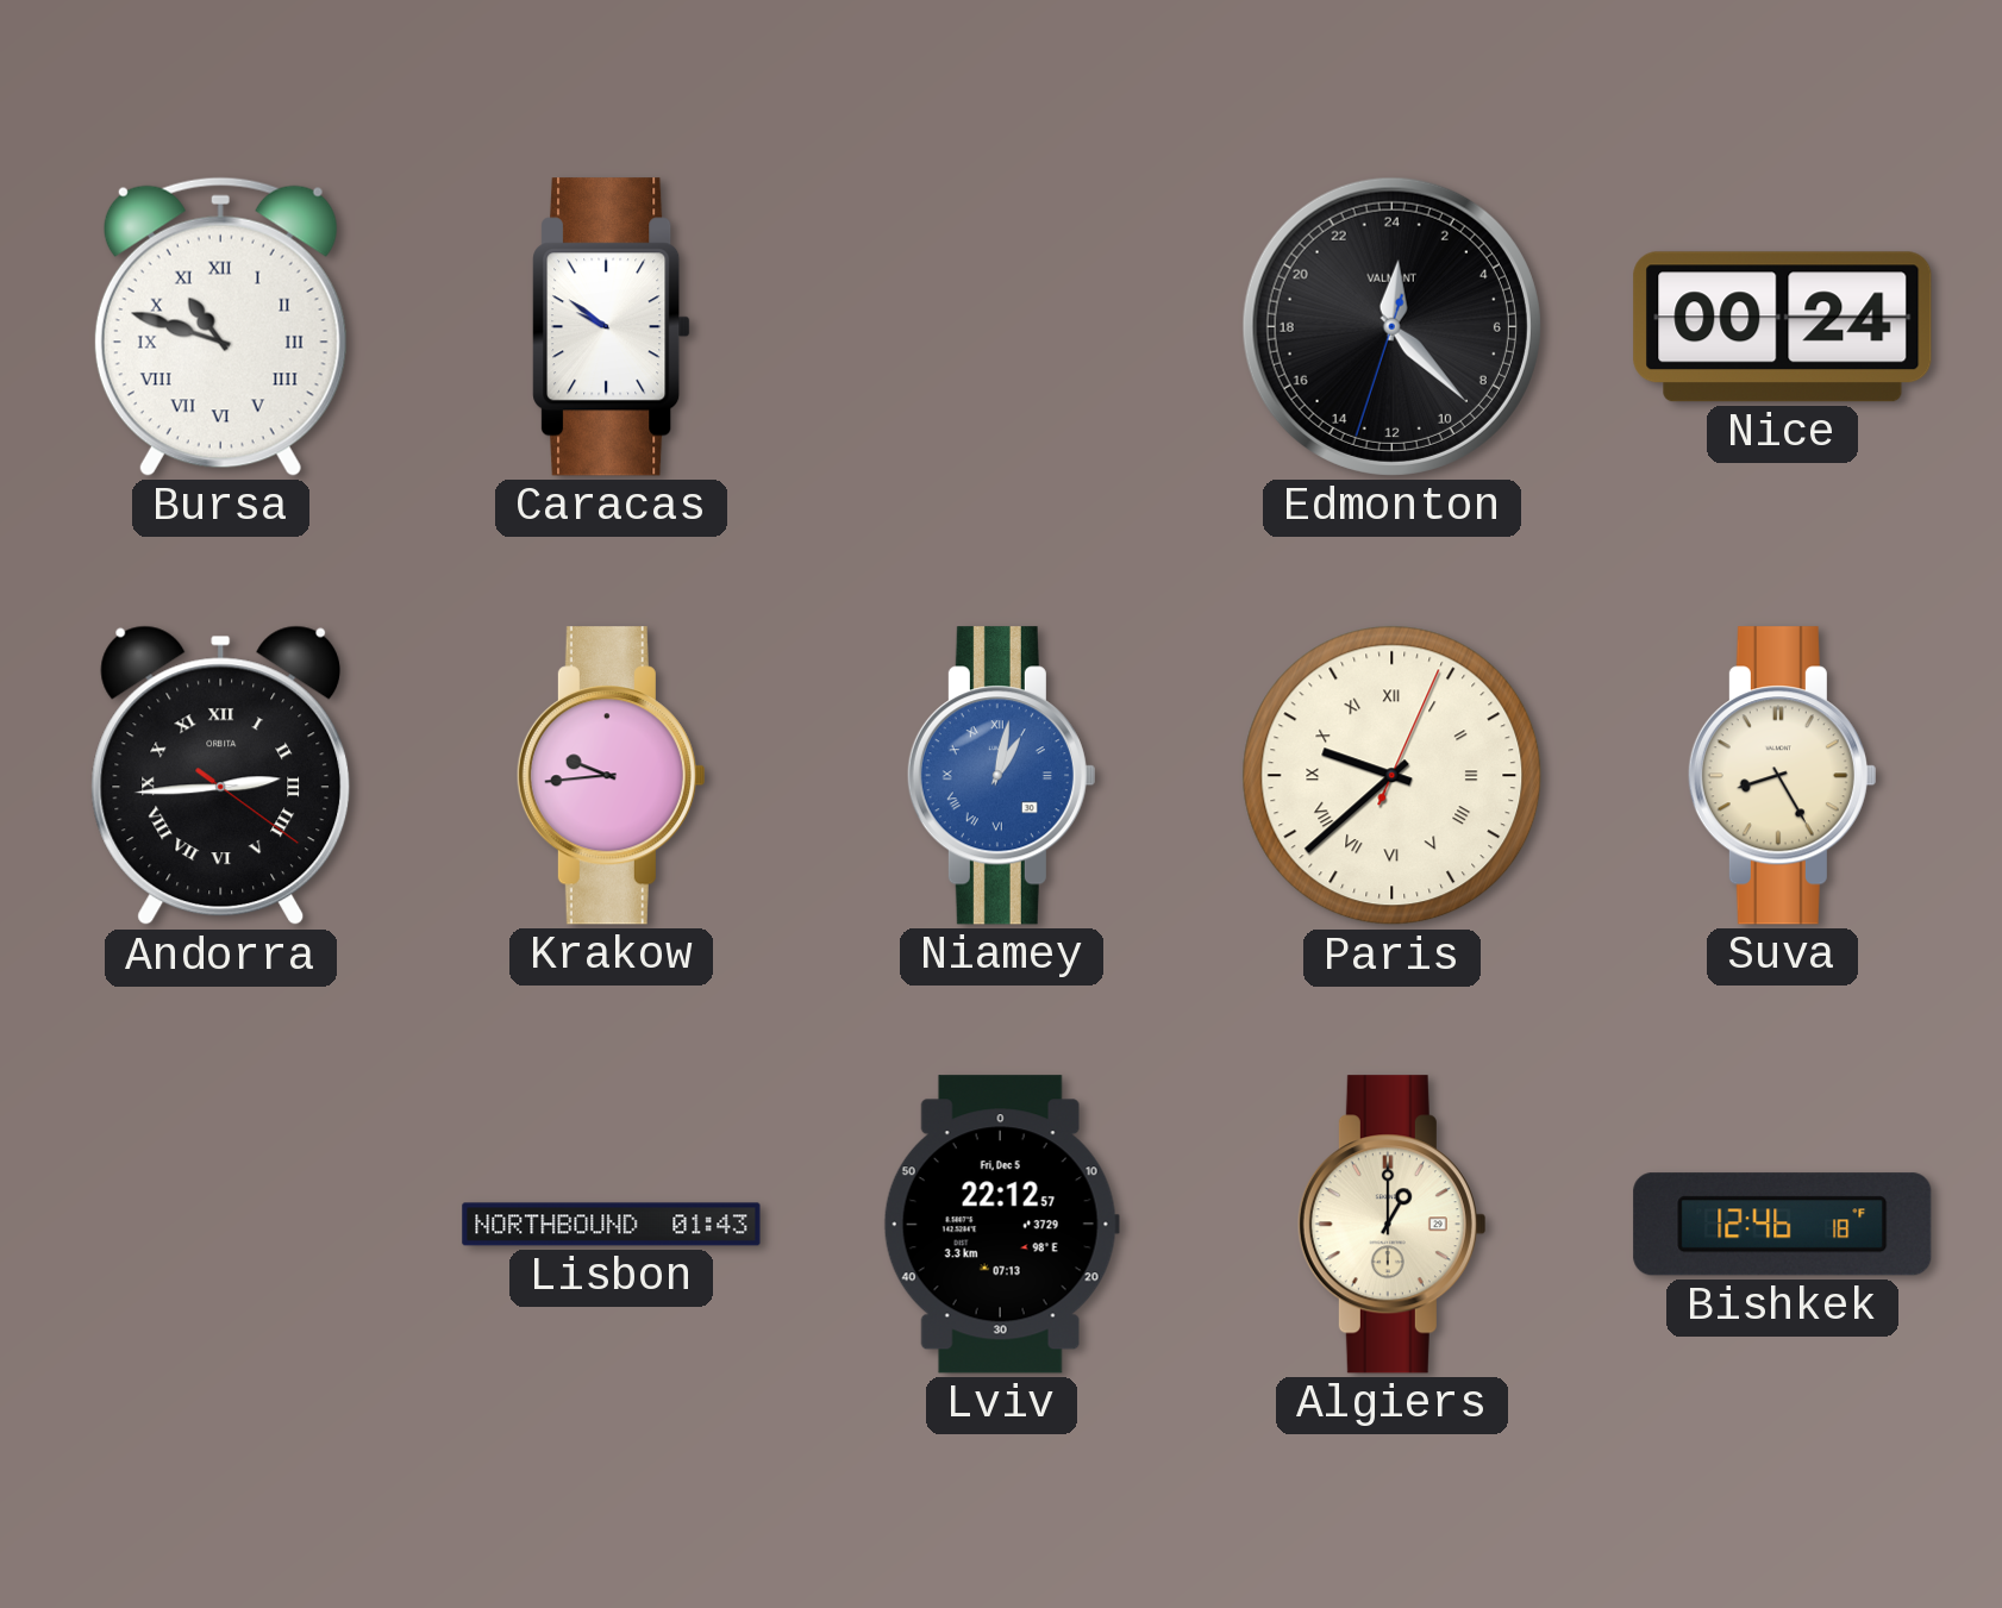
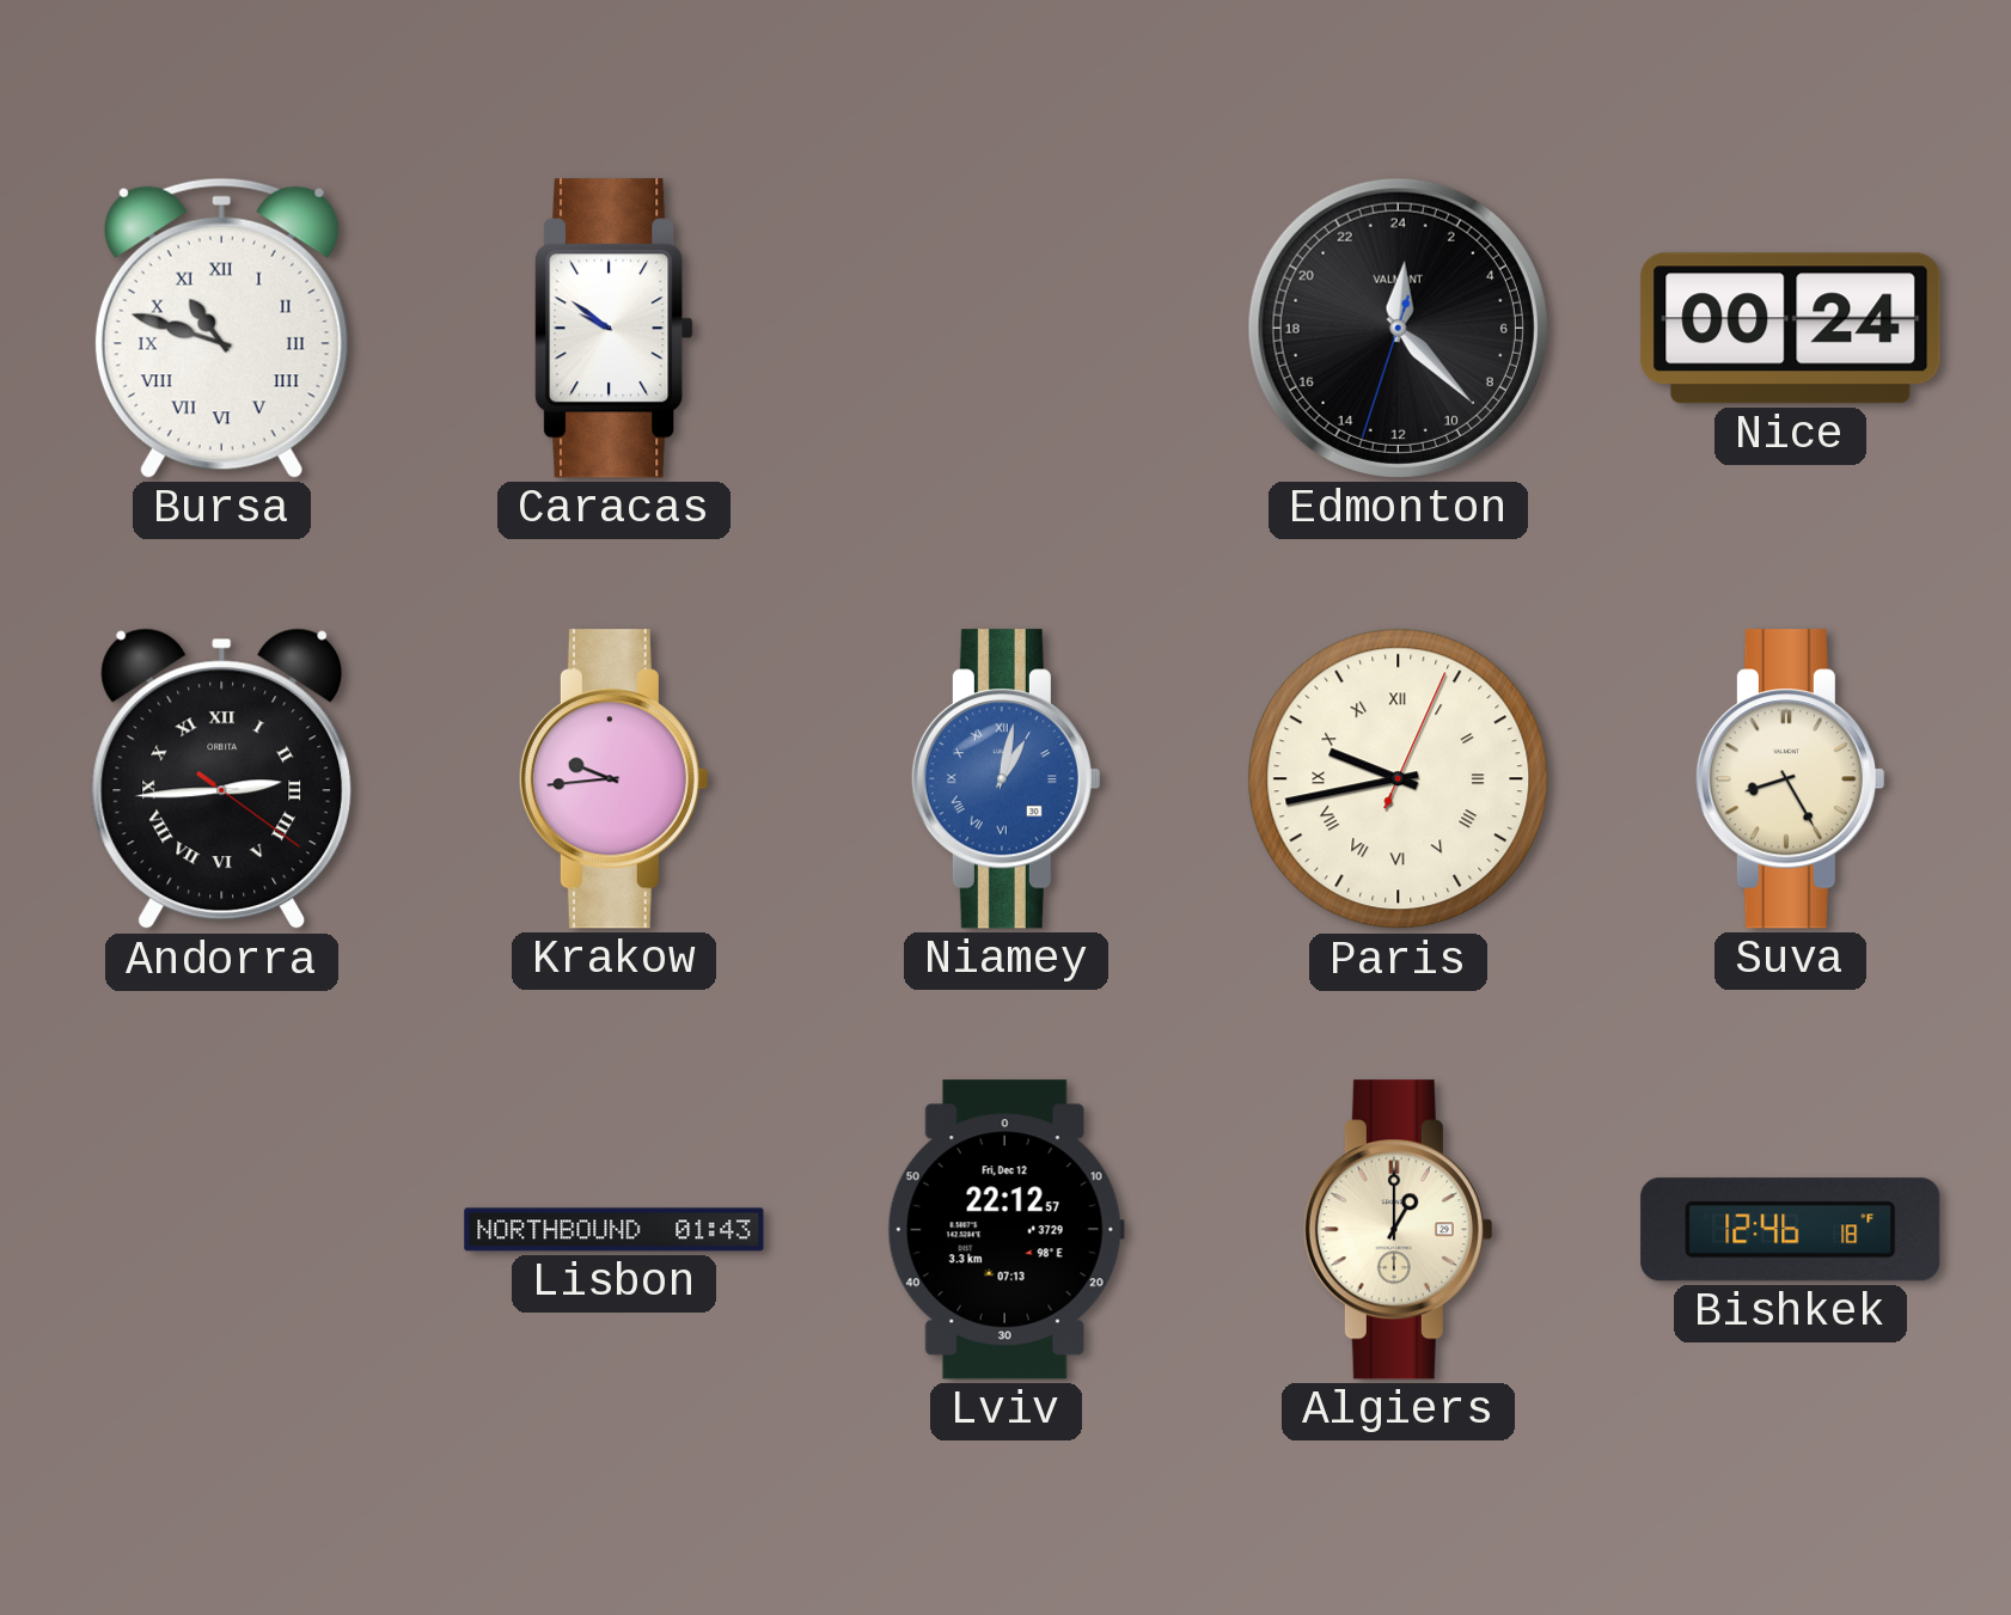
Paris: 9:38 -> 9:43 (1399, 779)
Lviv date: Fri, Dec 5 -> Fri, Dec 12 (1005, 1230)
